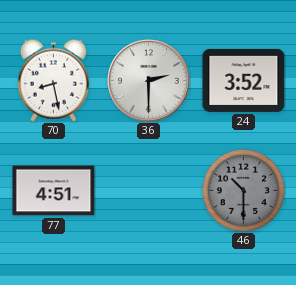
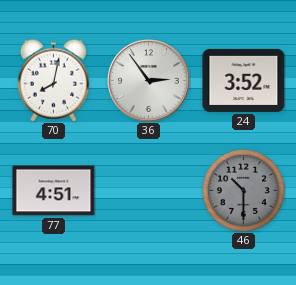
70: 8:28 -> 8:02 (53, 80)
36: 2:30 -> 2:54 (149, 81)
